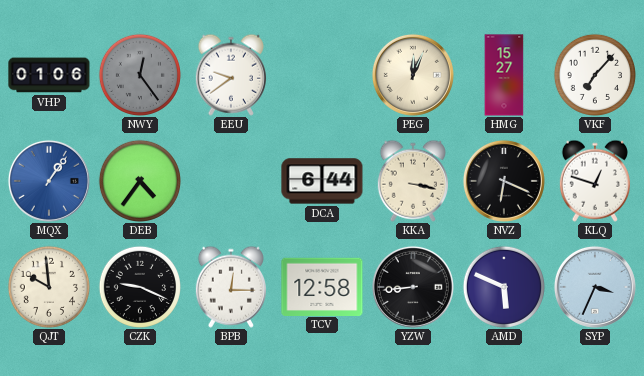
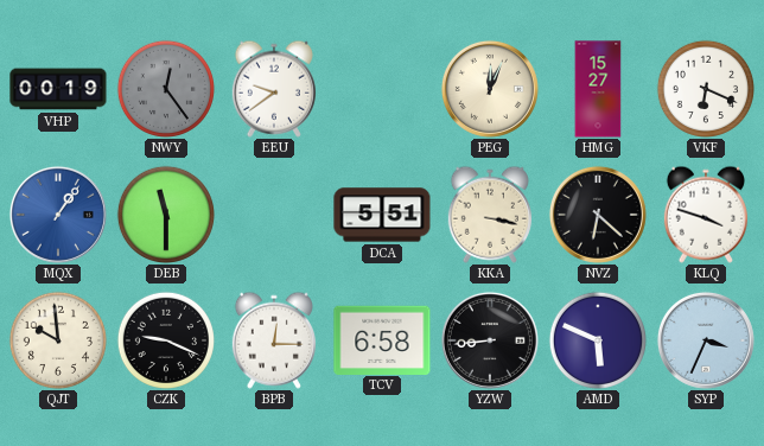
VHP: 01:06 -> 00:19 (58, 89)
VKF: 7:07 -> 6:19 (706, 89)
DEB: 4:36 -> 11:30 (166, 215)
DCA: 6:44 -> 5:51 (382, 215)
NVZ: 6:19 -> 6:22 (598, 215)
KLQ: 12:48 -> 3:48 (706, 215)
TCV: 12:58 -> 6:58 (382, 339)
